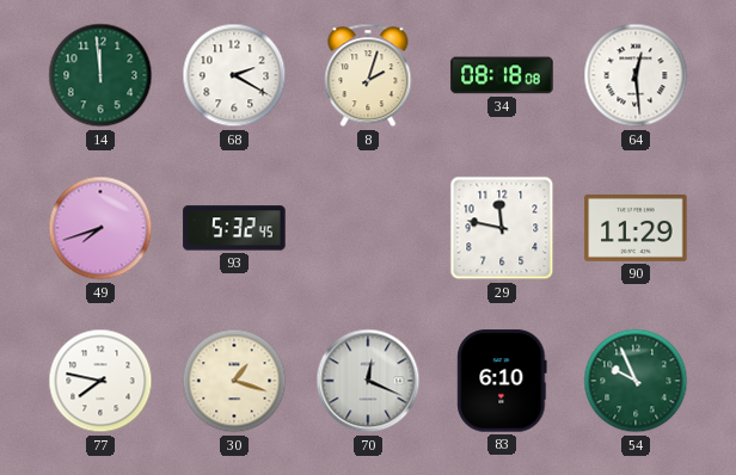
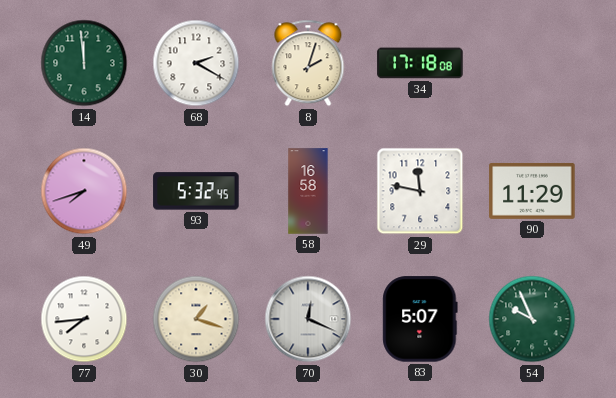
34: 08:18 -> 17:18 (420, 63)
64: 12:29 -> none (636, 75)
58: none -> 16:58 (308, 191)
77: 7:47 -> 7:44 (84, 319)
83: 6:10 -> 5:07 (420, 319)
